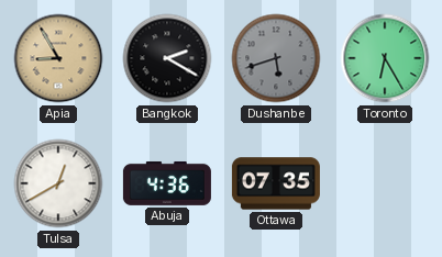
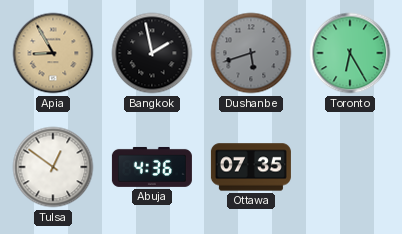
Bangkok: 2:20 -> 1:58 (152, 53)
Tulsa: 12:40 -> 12:51 (53, 167)
